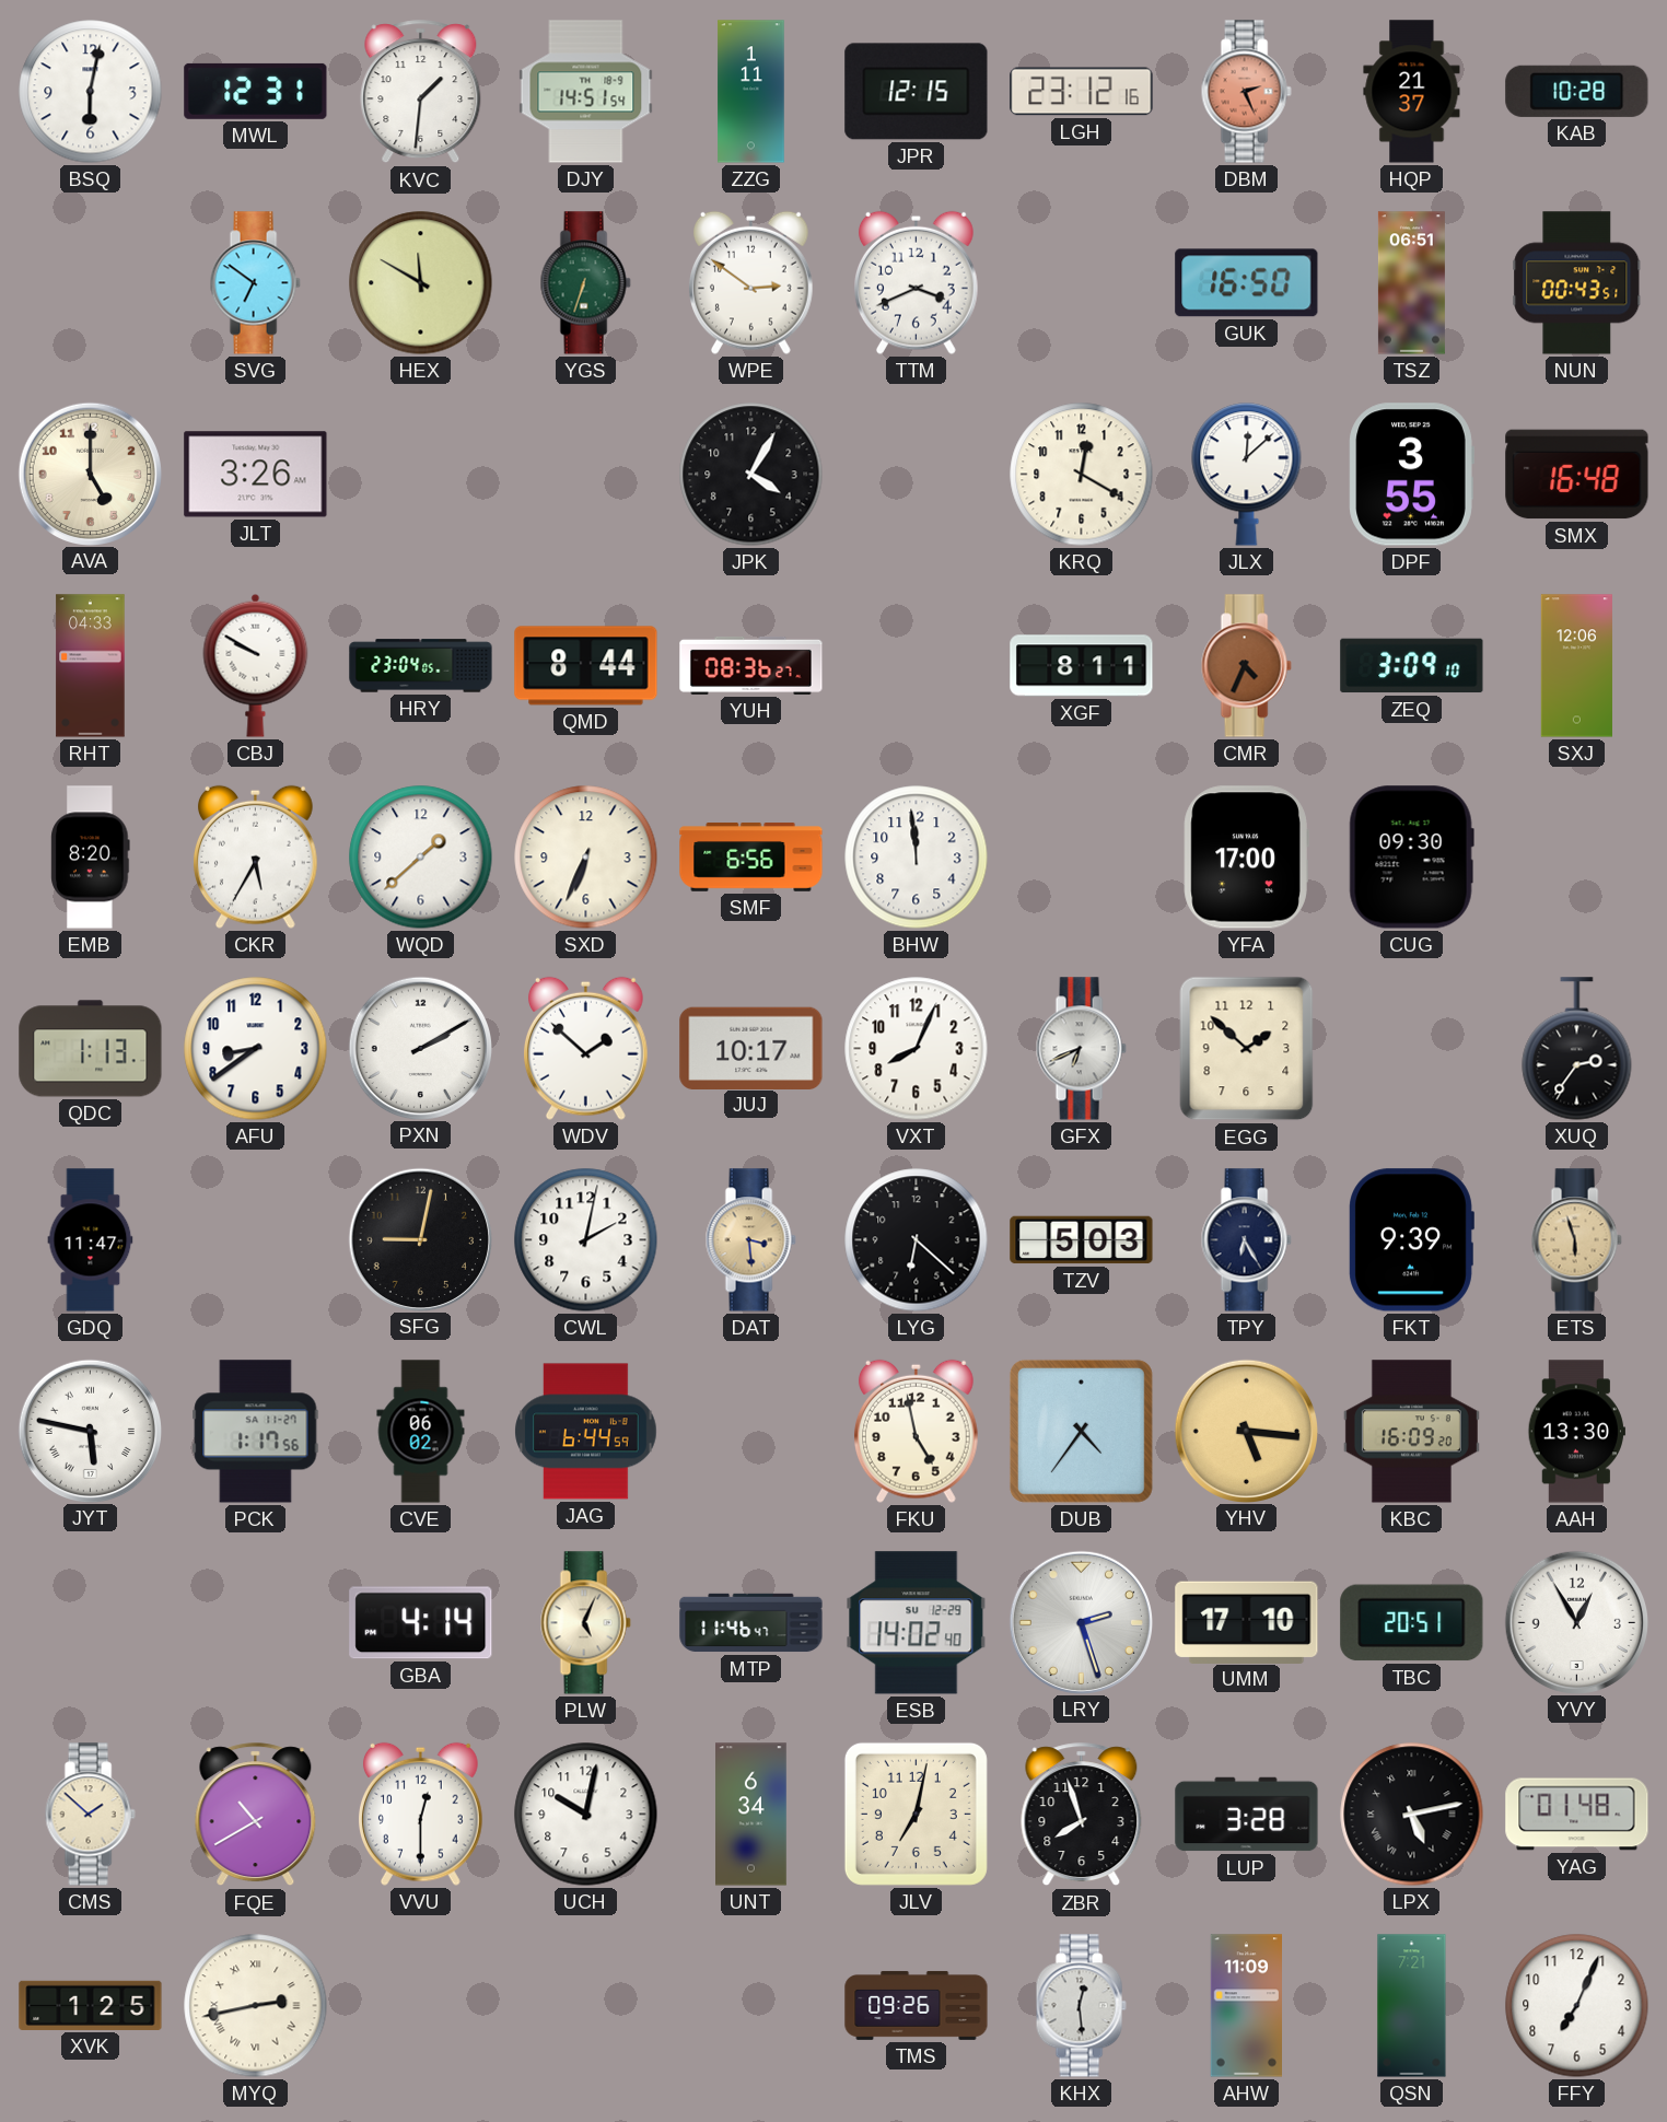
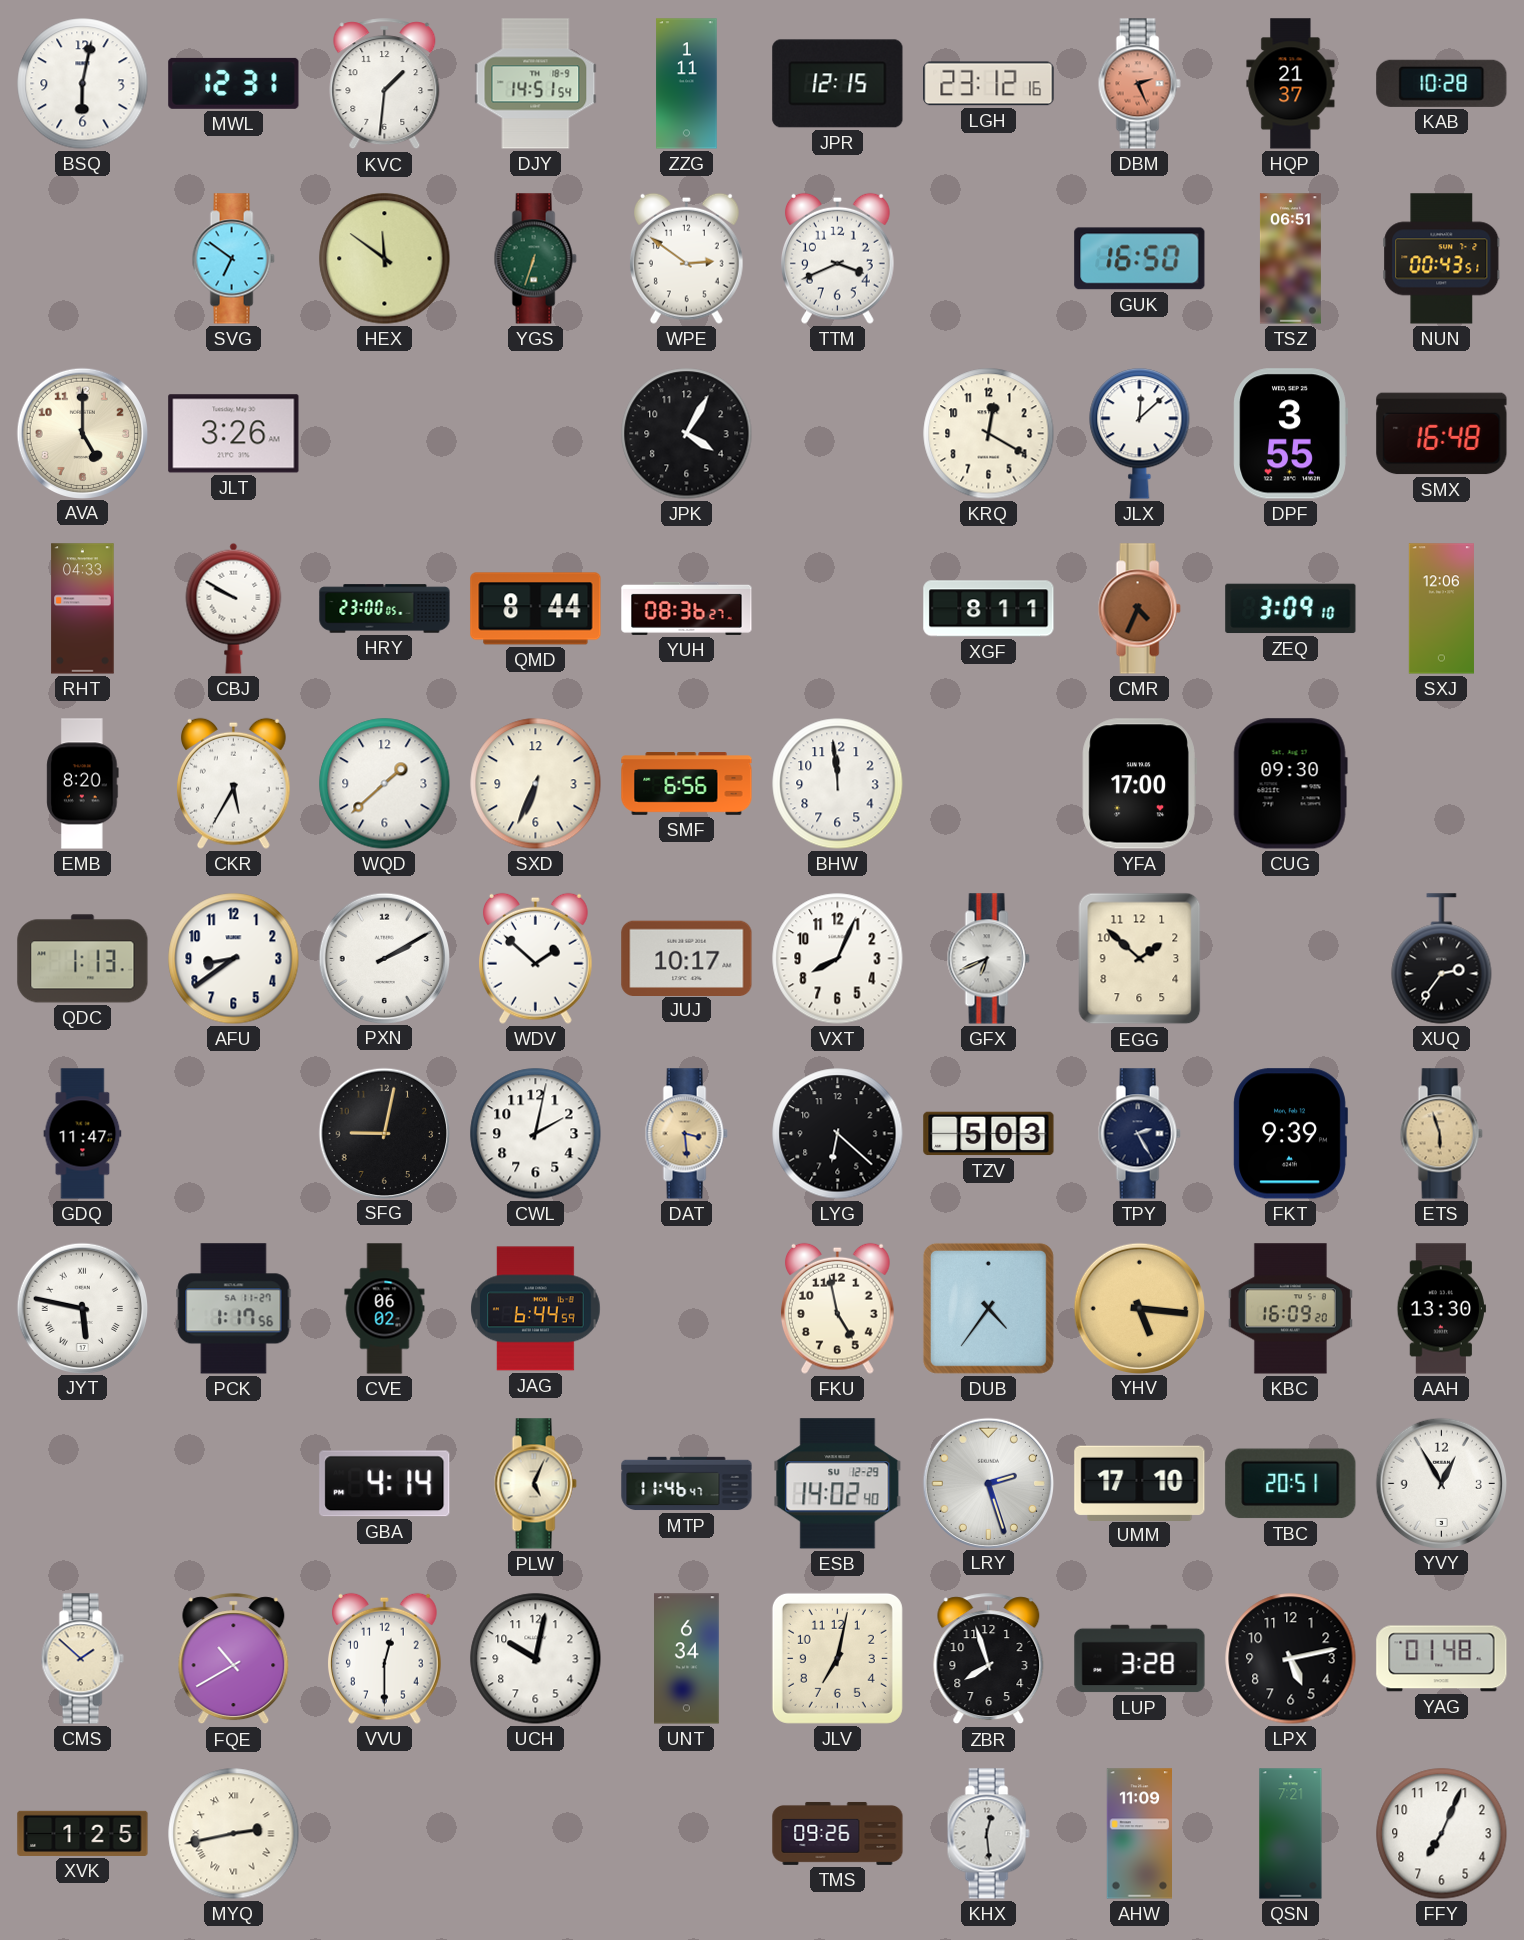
HEX: 11:50 -> 11:51 (385, 259)
HRY: 23:04 -> 23:00 (385, 609)
TPY: 6:25 -> 2:25 (1139, 1134)
LPX numerals: Roman -> Arabic (1291, 1659)
